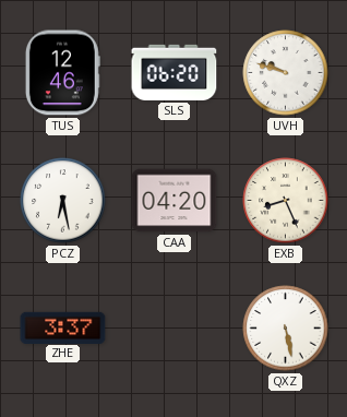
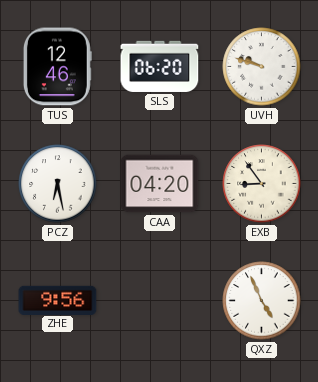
EXB: 8:26 -> 8:54 (262, 184)
ZHE: 3:37 -> 9:56 (58, 300)
QXZ: 5:28 -> 4:56 (262, 301)
